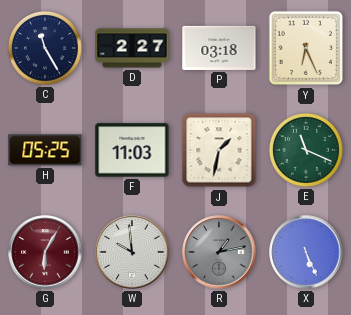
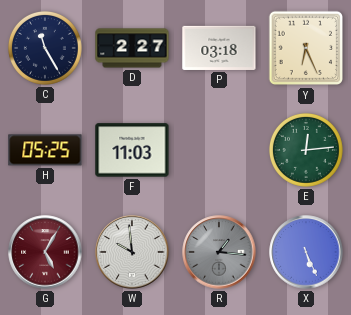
J: 1:32 -> none (219, 150)
E: 11:19 -> 12:14 (306, 150)
G: 6:05 -> 5:05 (45, 252)
R: 1:13 -> 1:16 (219, 252)
